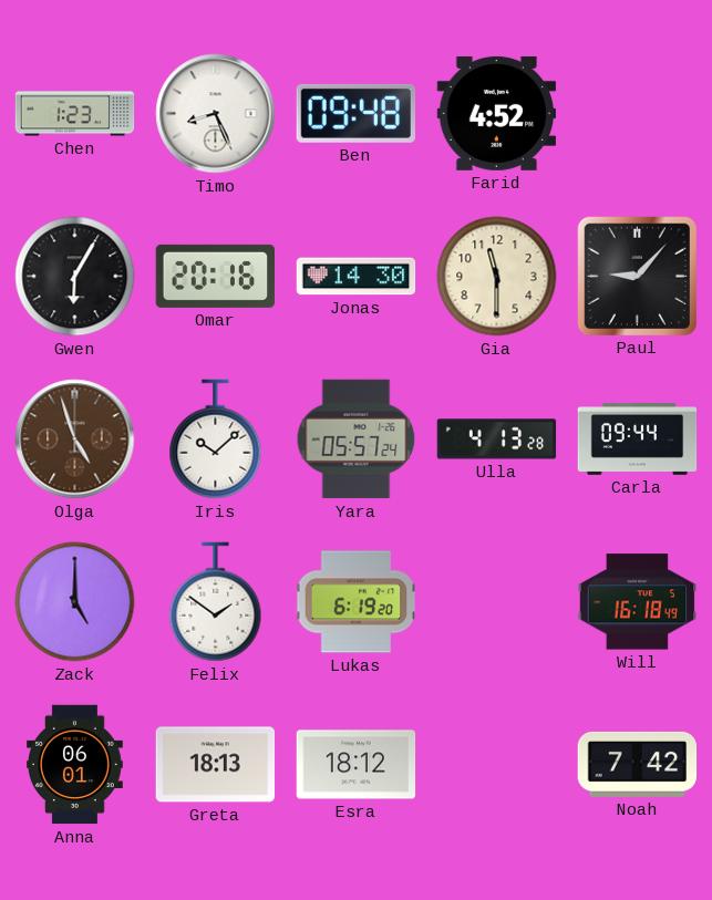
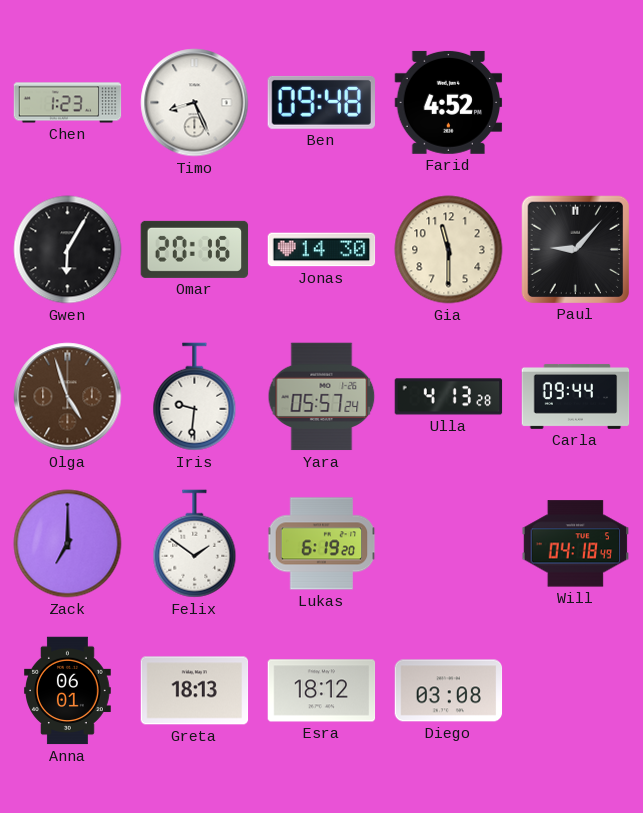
Iris: 10:08 -> 9:31 (195, 397)
Zack: 5:00 -> 7:00 (68, 544)
Will: 16:18 -> 04:18 (576, 544)
Diego: none -> 03:08 (449, 691)
Noah: 7:42 -> none (638, 764)
